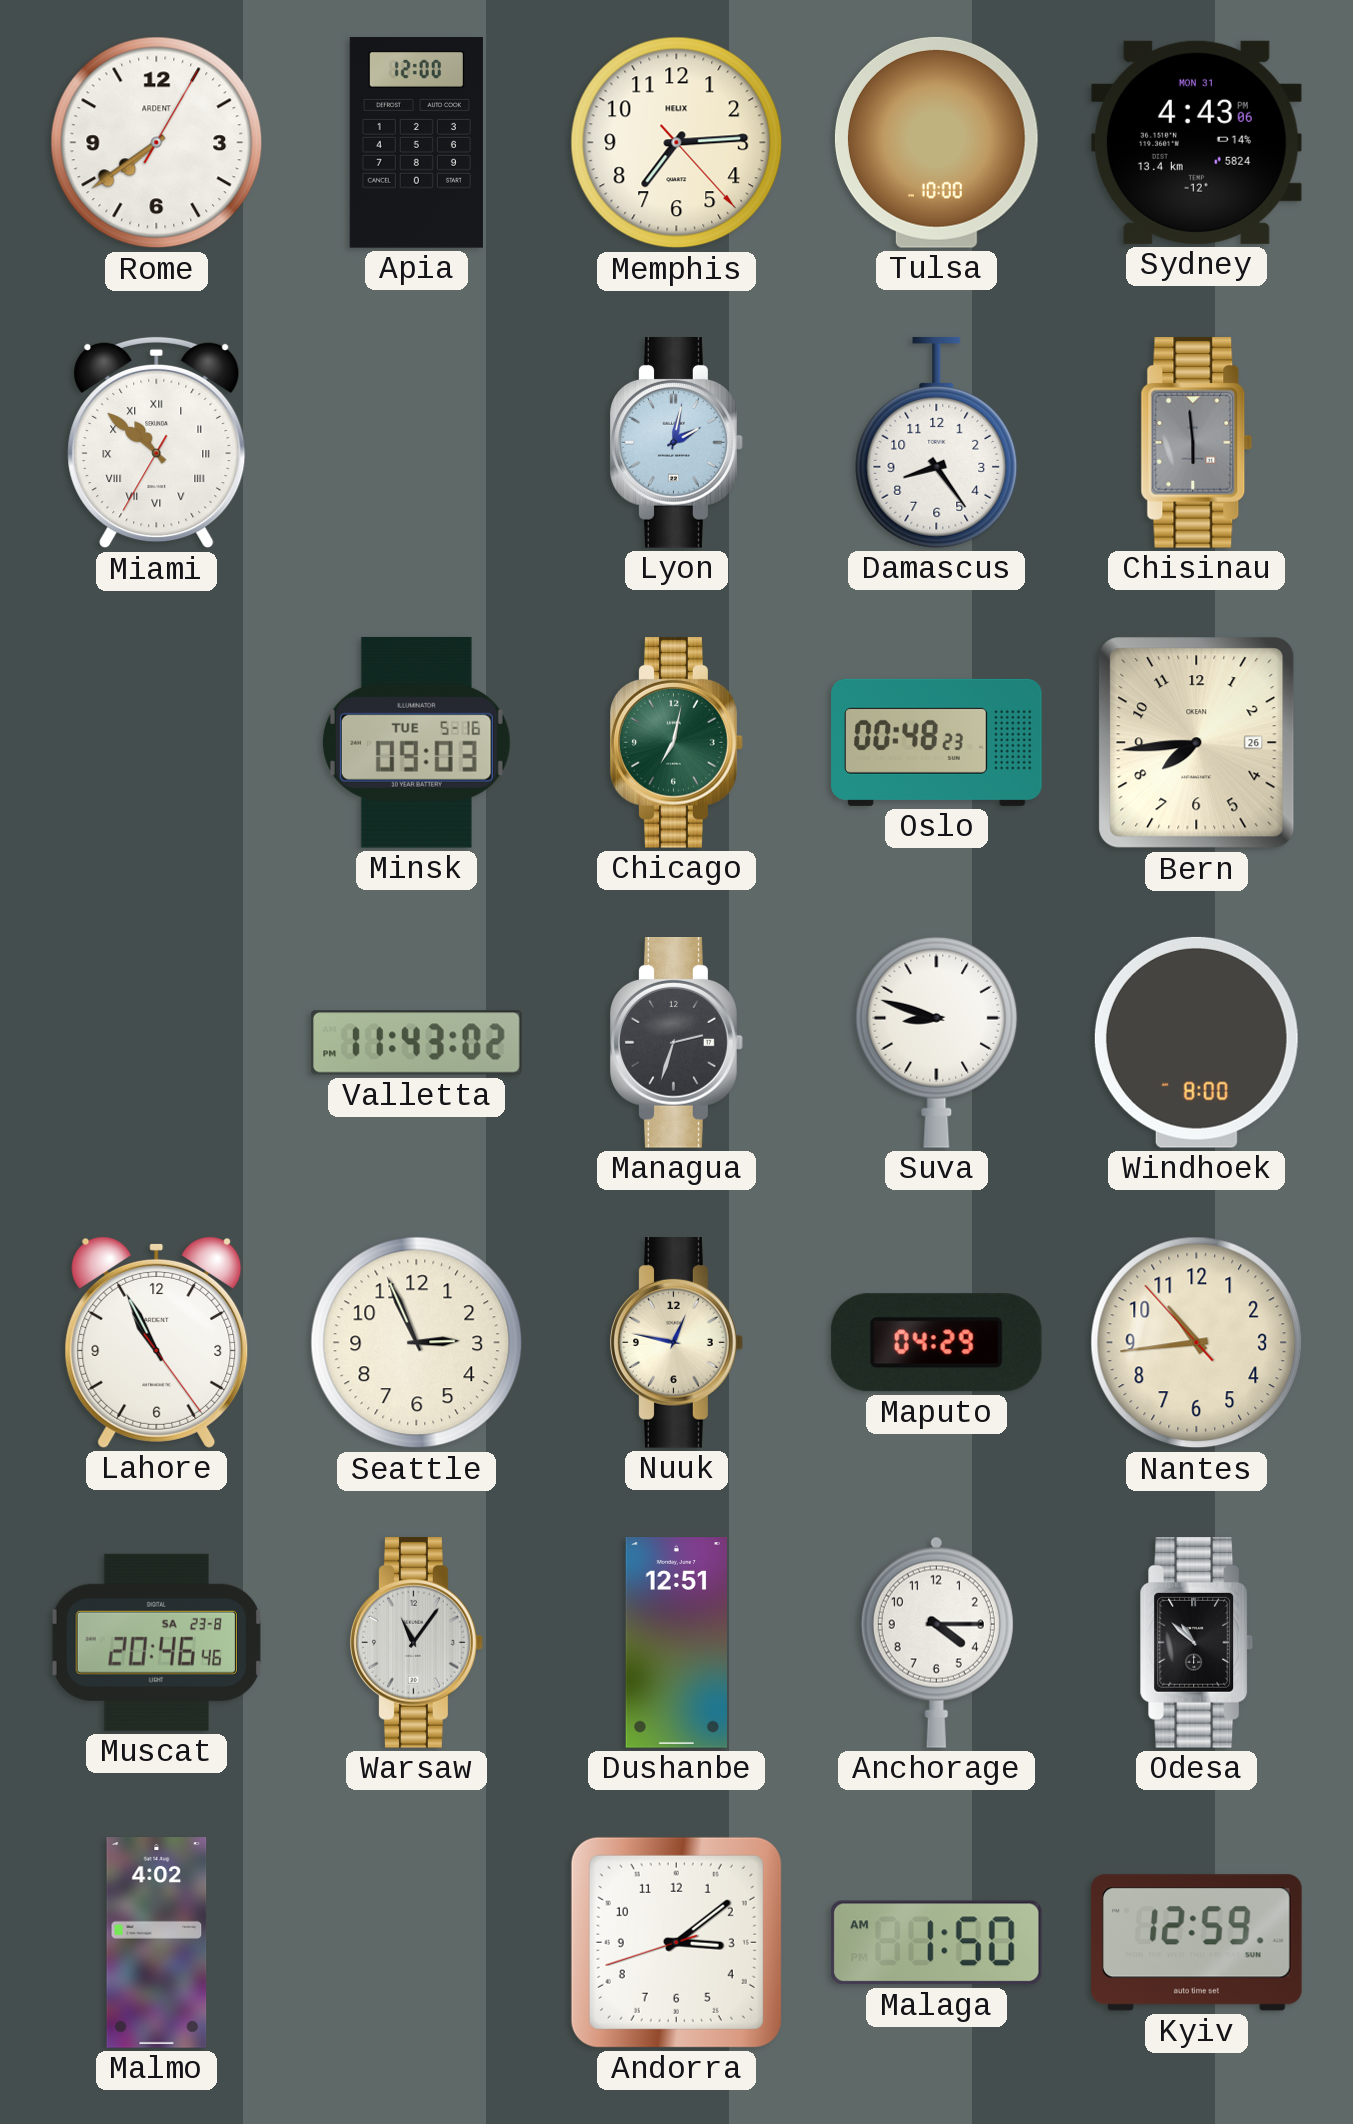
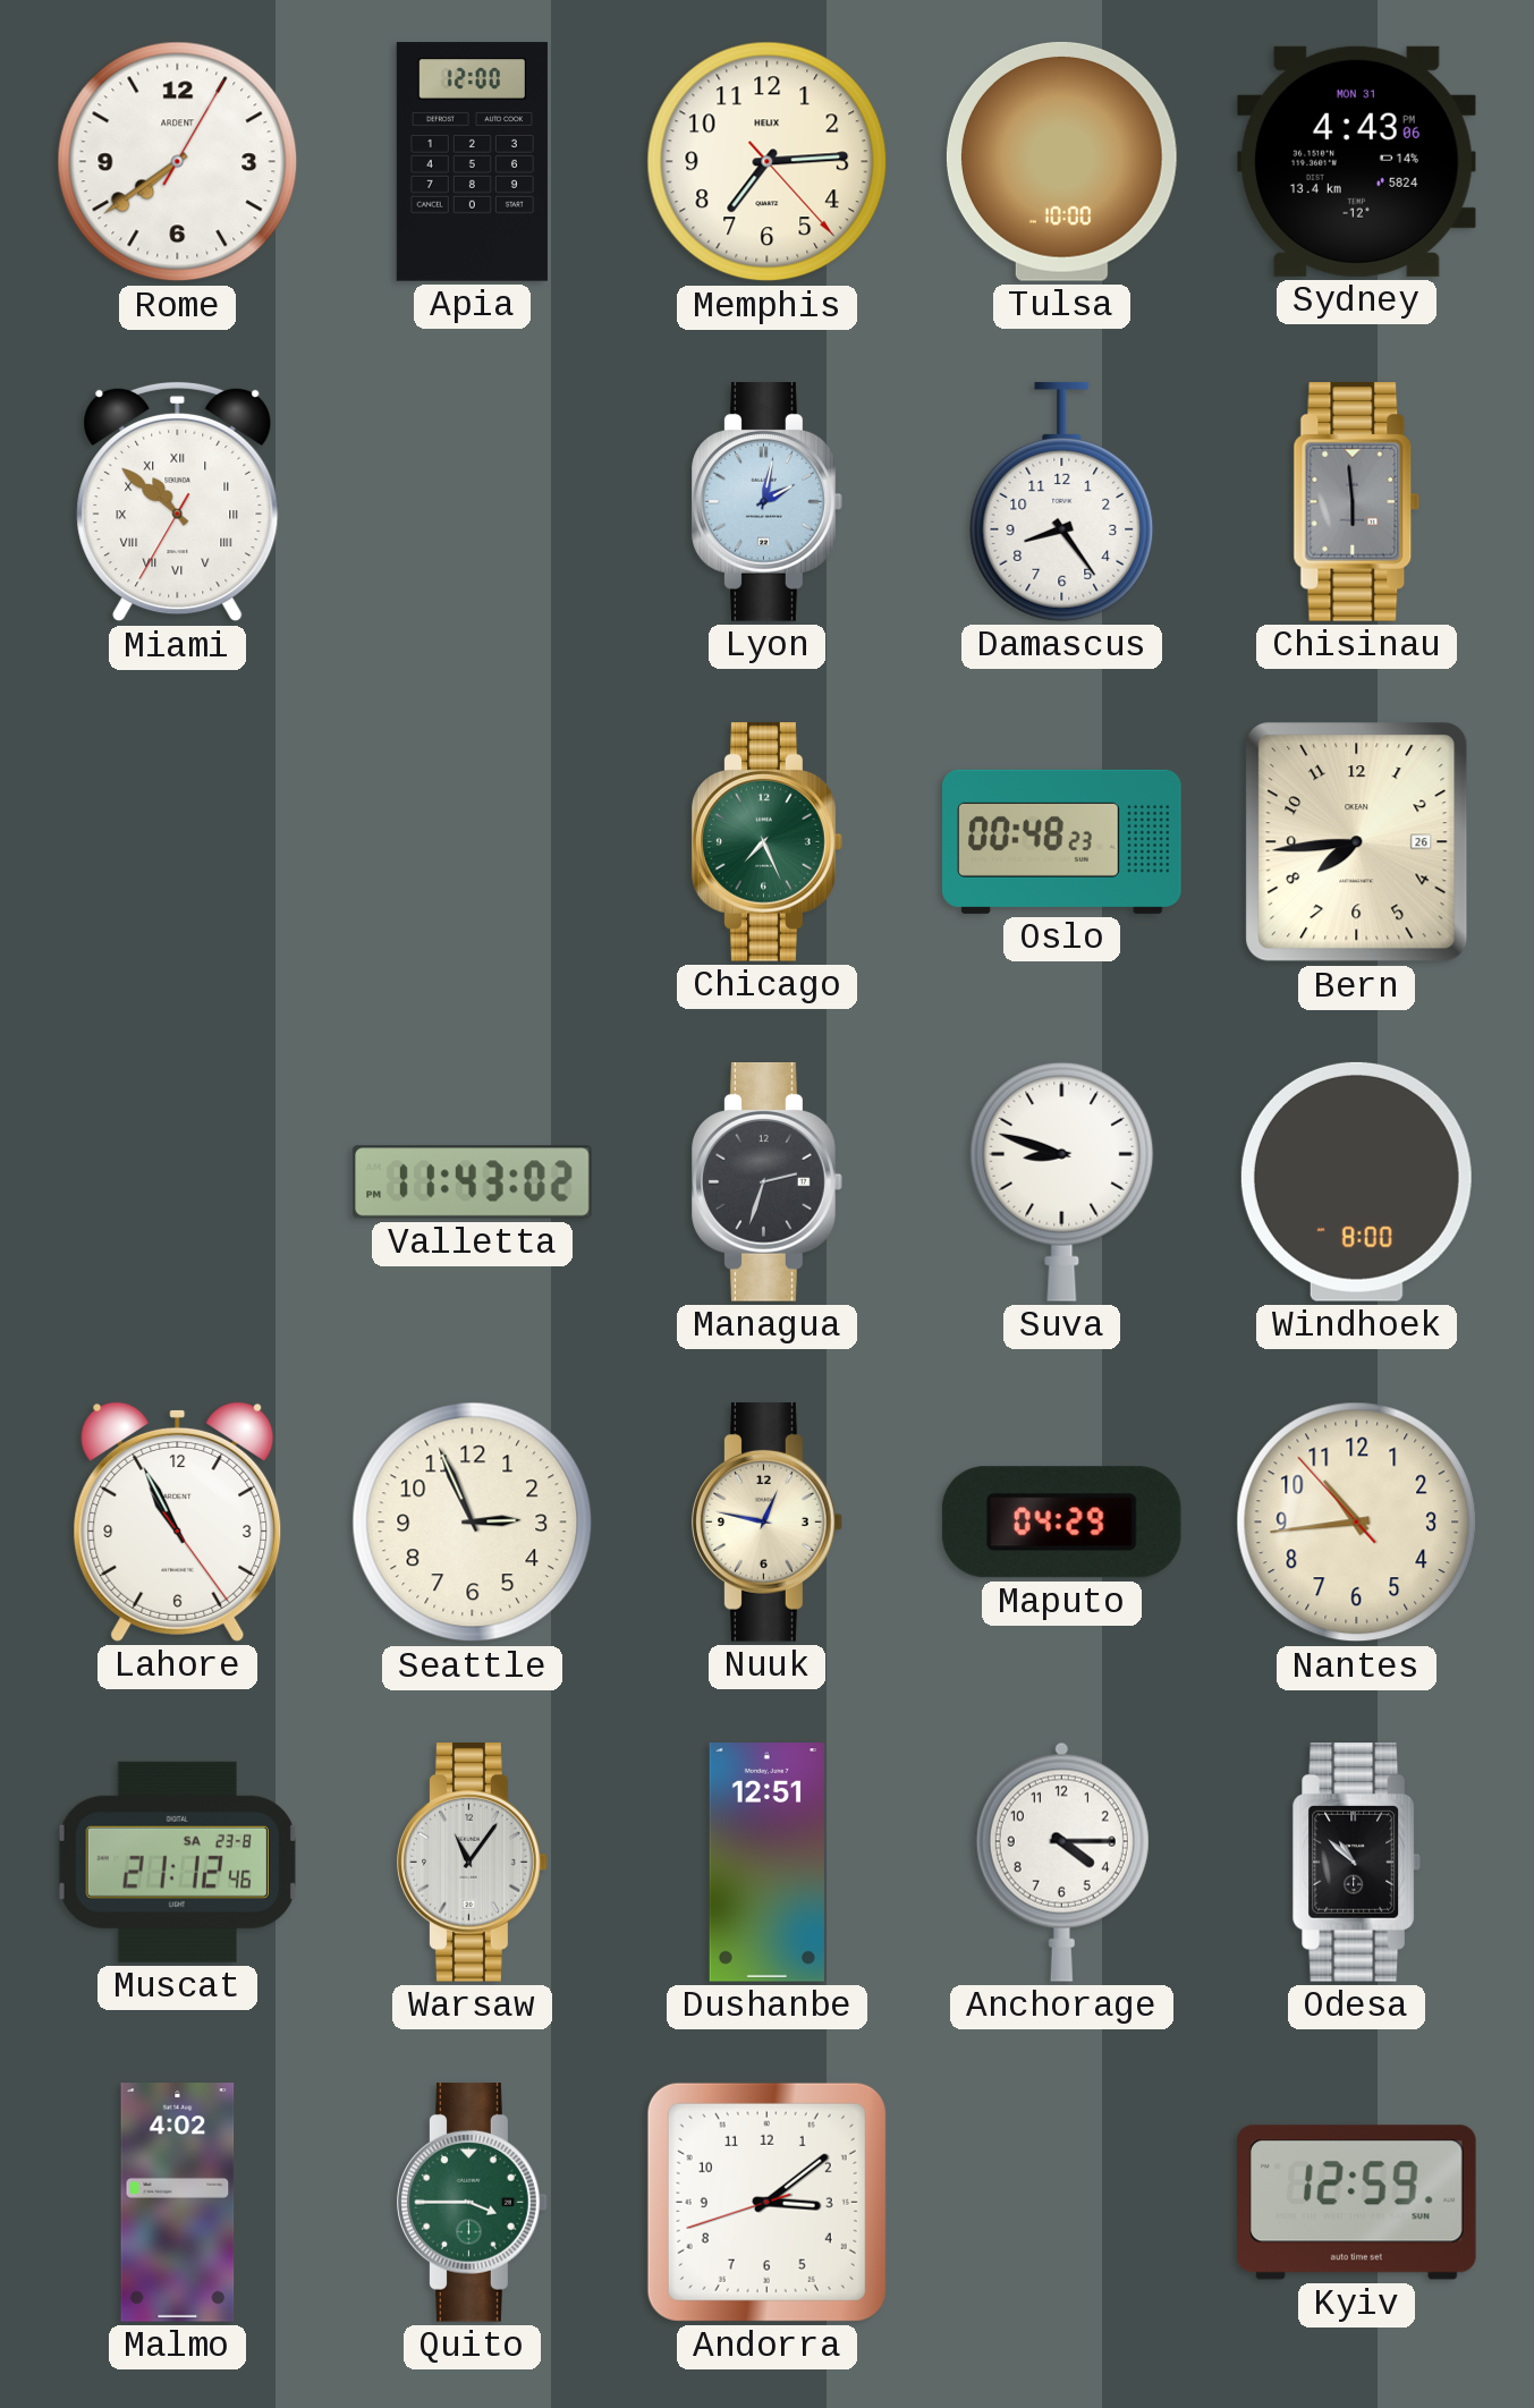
Minsk: 09:03 -> none (416, 742)
Chicago: 7:02 -> 7:26 (768, 842)
Muscat: 20:46 -> 21:12 (177, 1862)
Quito: none -> 3:45 (473, 2203)
Malaga: 1:50 -> none (936, 1943)
